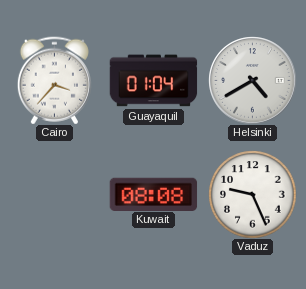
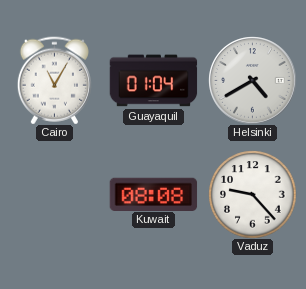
Cairo: 3:37 -> 11:05 (54, 80)
Vaduz: 9:26 -> 9:23 (252, 194)
